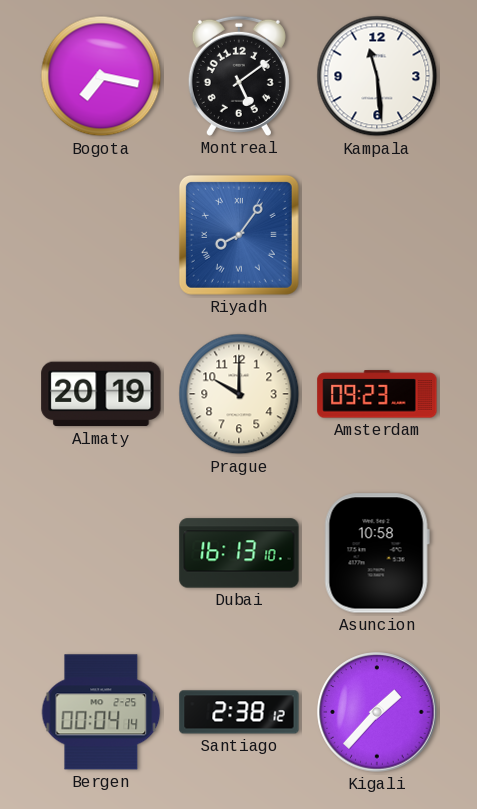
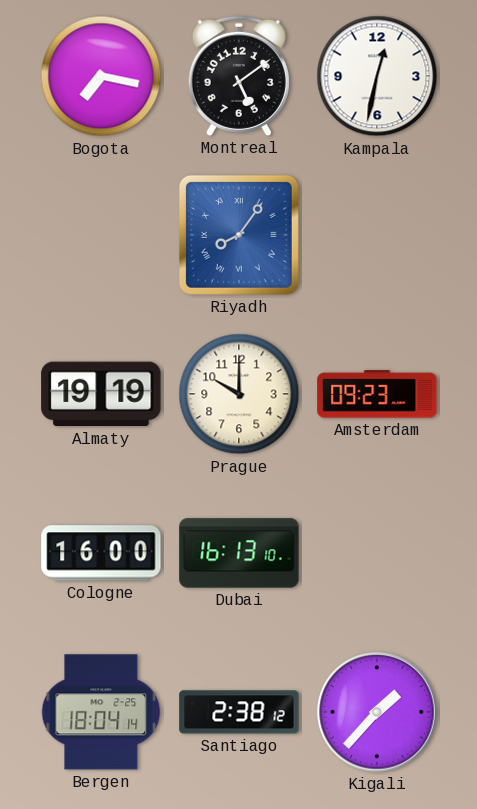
Kampala: 11:29 -> 12:32 (377, 76)
Almaty: 20:19 -> 19:19 (101, 394)
Cologne: none -> 16:00 (101, 553)
Asuncion: 10:58 -> none (377, 553)
Bergen: 00:04 -> 18:04 (101, 712)
